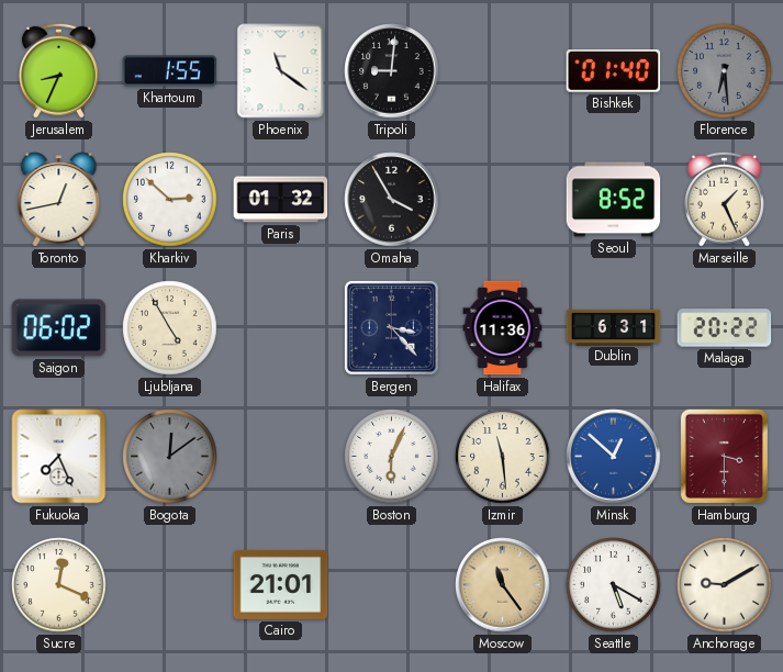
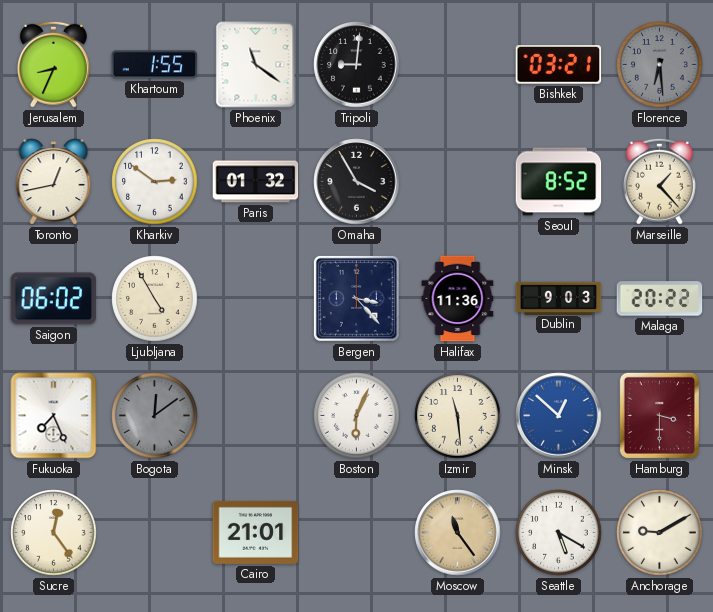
Bishkek: 01:40 -> 03:21 (559, 65)
Kharkiv: 2:52 -> 2:51 (155, 182)
Marseille: 1:26 -> 1:23 (659, 181)
Dublin: 6:31 -> 9:03 (559, 298)
Sucre: 12:19 -> 12:24 (54, 533)
